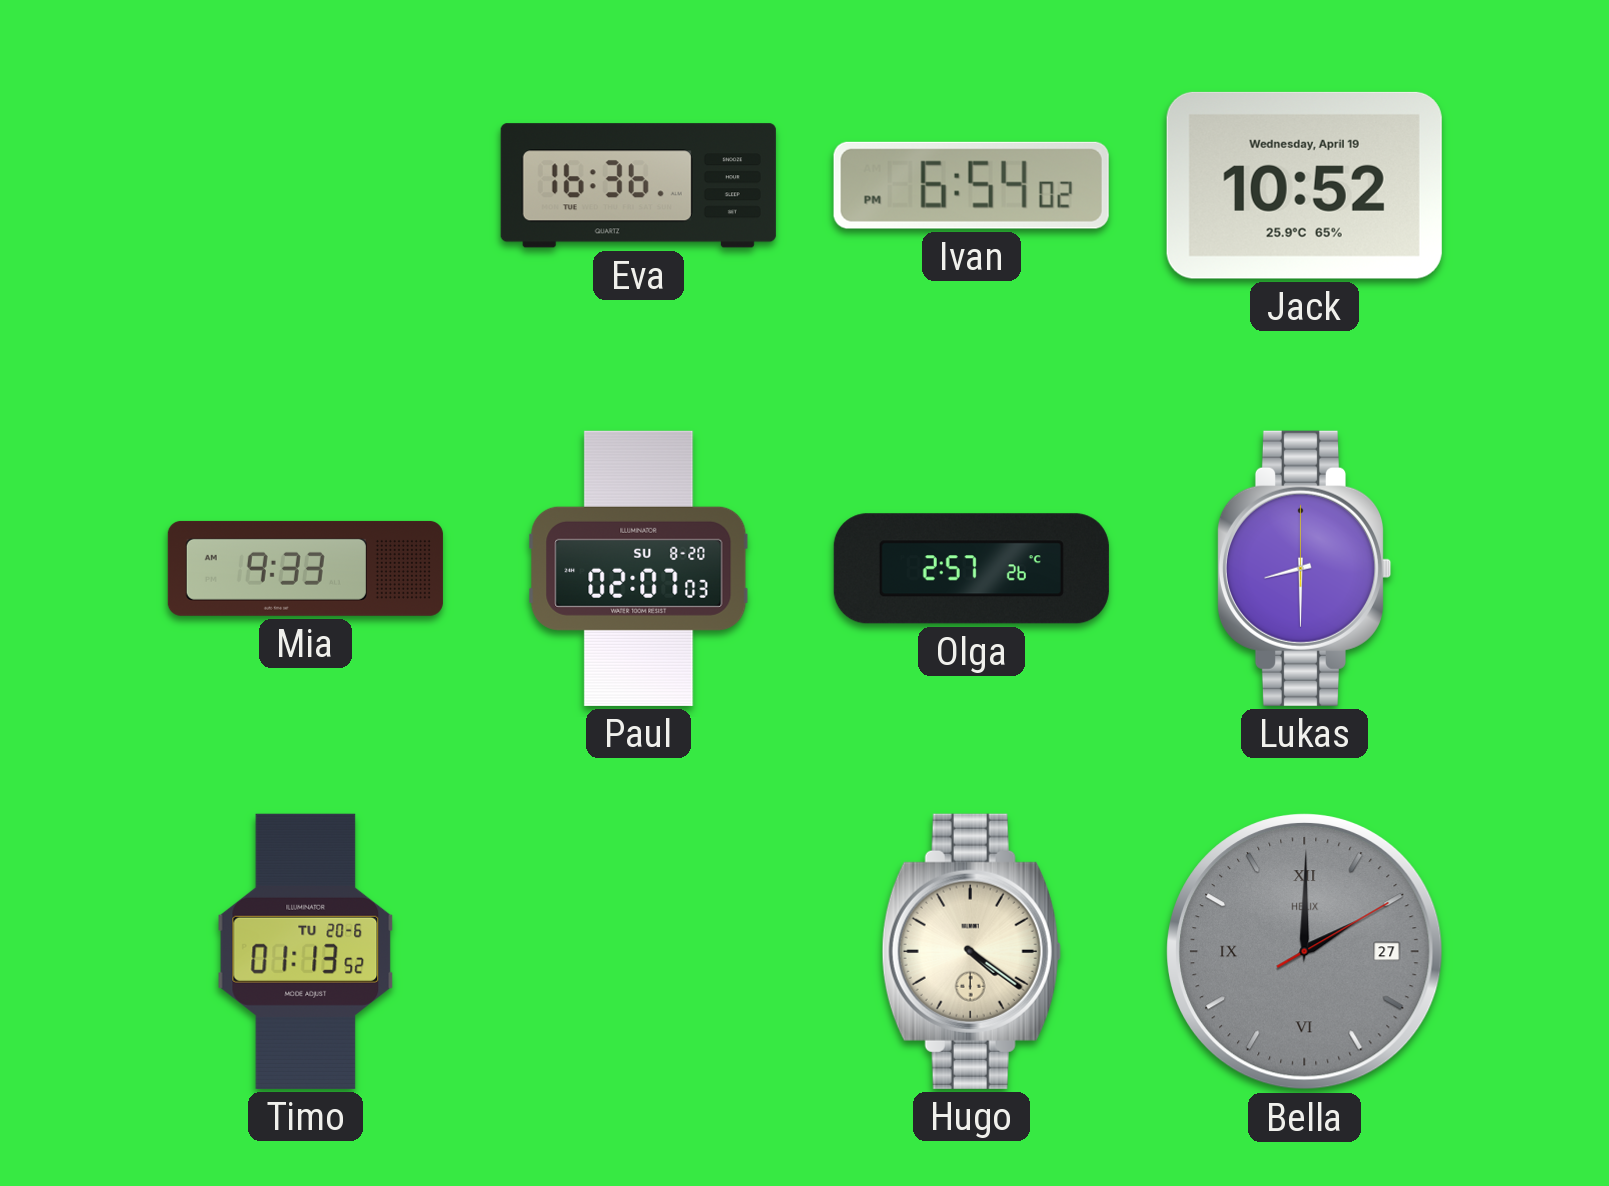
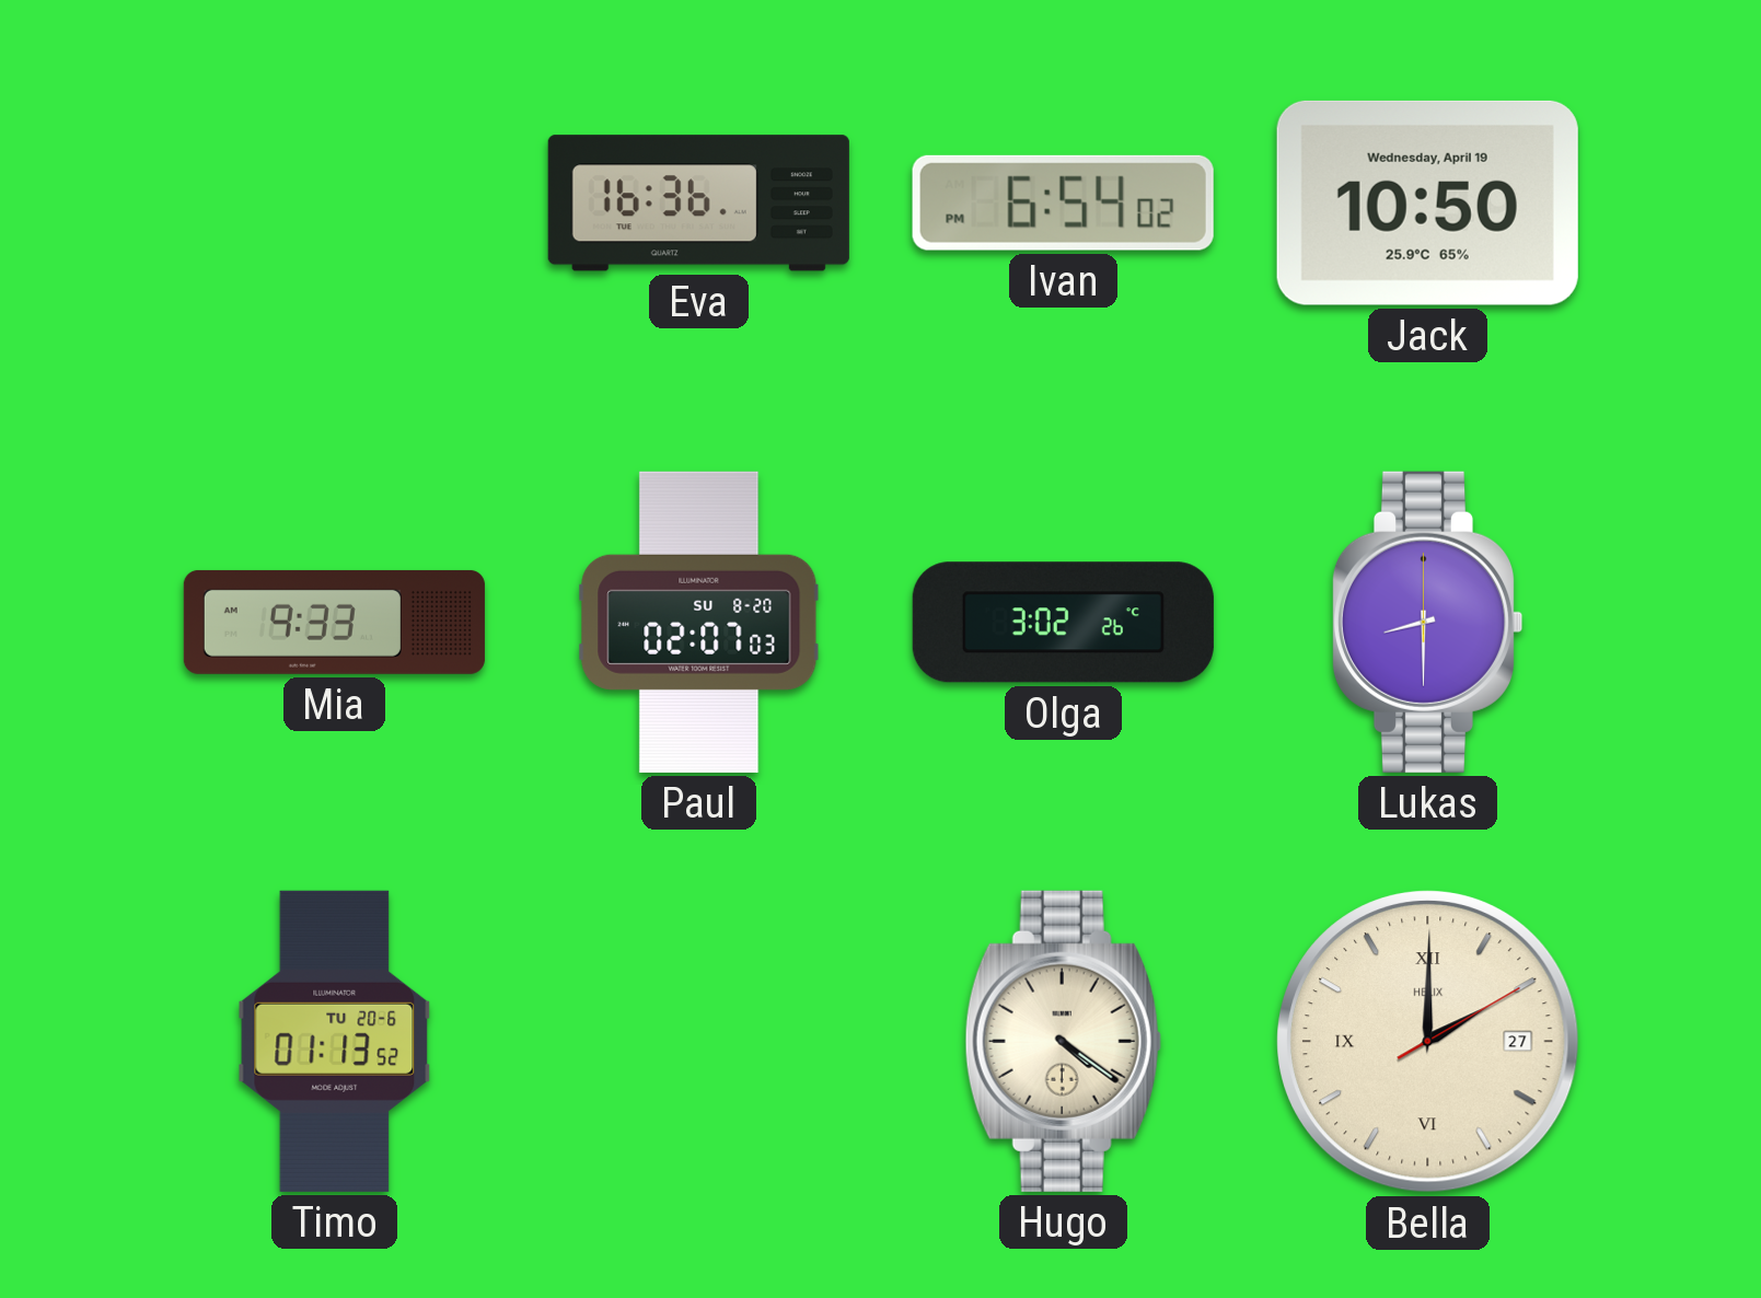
Jack: 10:52 -> 10:50 (1427, 202)
Olga: 2:57 -> 3:02 (1063, 623)
Bella dial: grey -> cream (1428, 1042)
